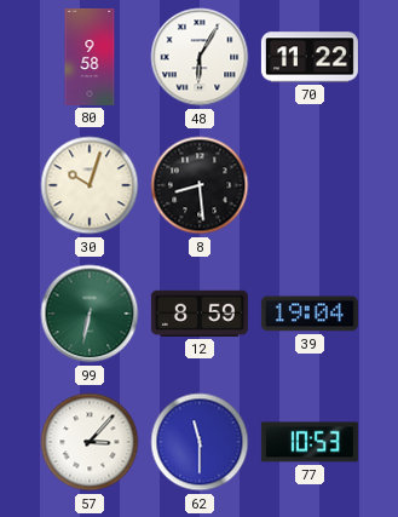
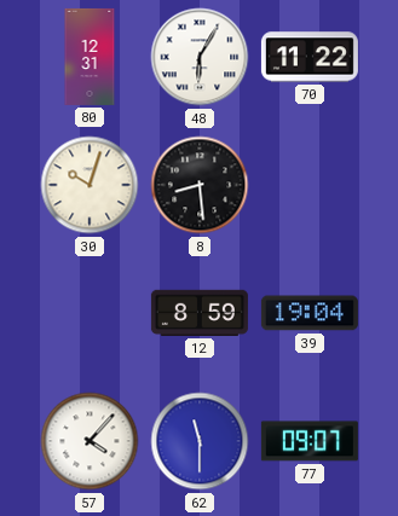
80: 9:58 -> 12:31 (90, 57)
99: 6:32 -> none (90, 314)
57: 3:07 -> 4:07 (90, 441)
77: 10:53 -> 09:07 (310, 441)
